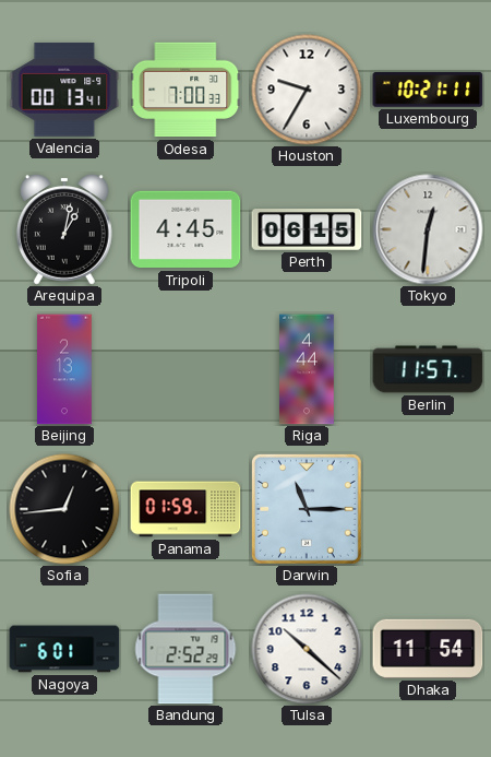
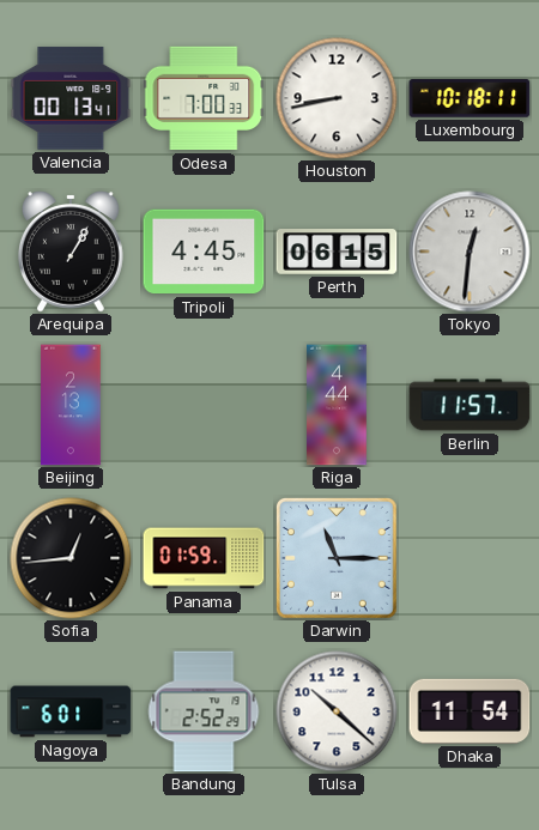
Houston: 9:35 -> 8:43 (337, 98)
Luxembourg: 10:21 -> 10:18 (470, 98)
Arequipa: 1:02 -> 1:05 (71, 253)
